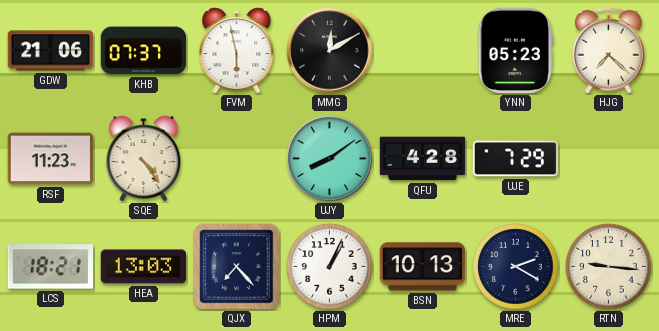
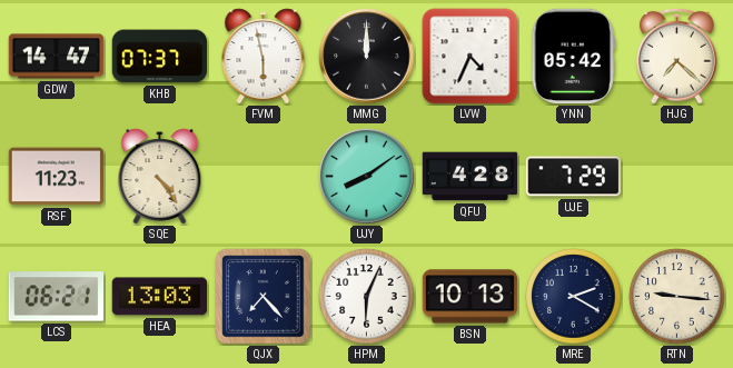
GDW: 21:06 -> 14:47 (57, 57)
MMG: 12:10 -> 12:00 (367, 57)
LVW: none -> 4:34 (470, 57)
YNN: 05:23 -> 05:42 (574, 57)
LCS: 18:21 -> 06:21 (57, 297)
HPM: 1:04 -> 6:04 (367, 297)
